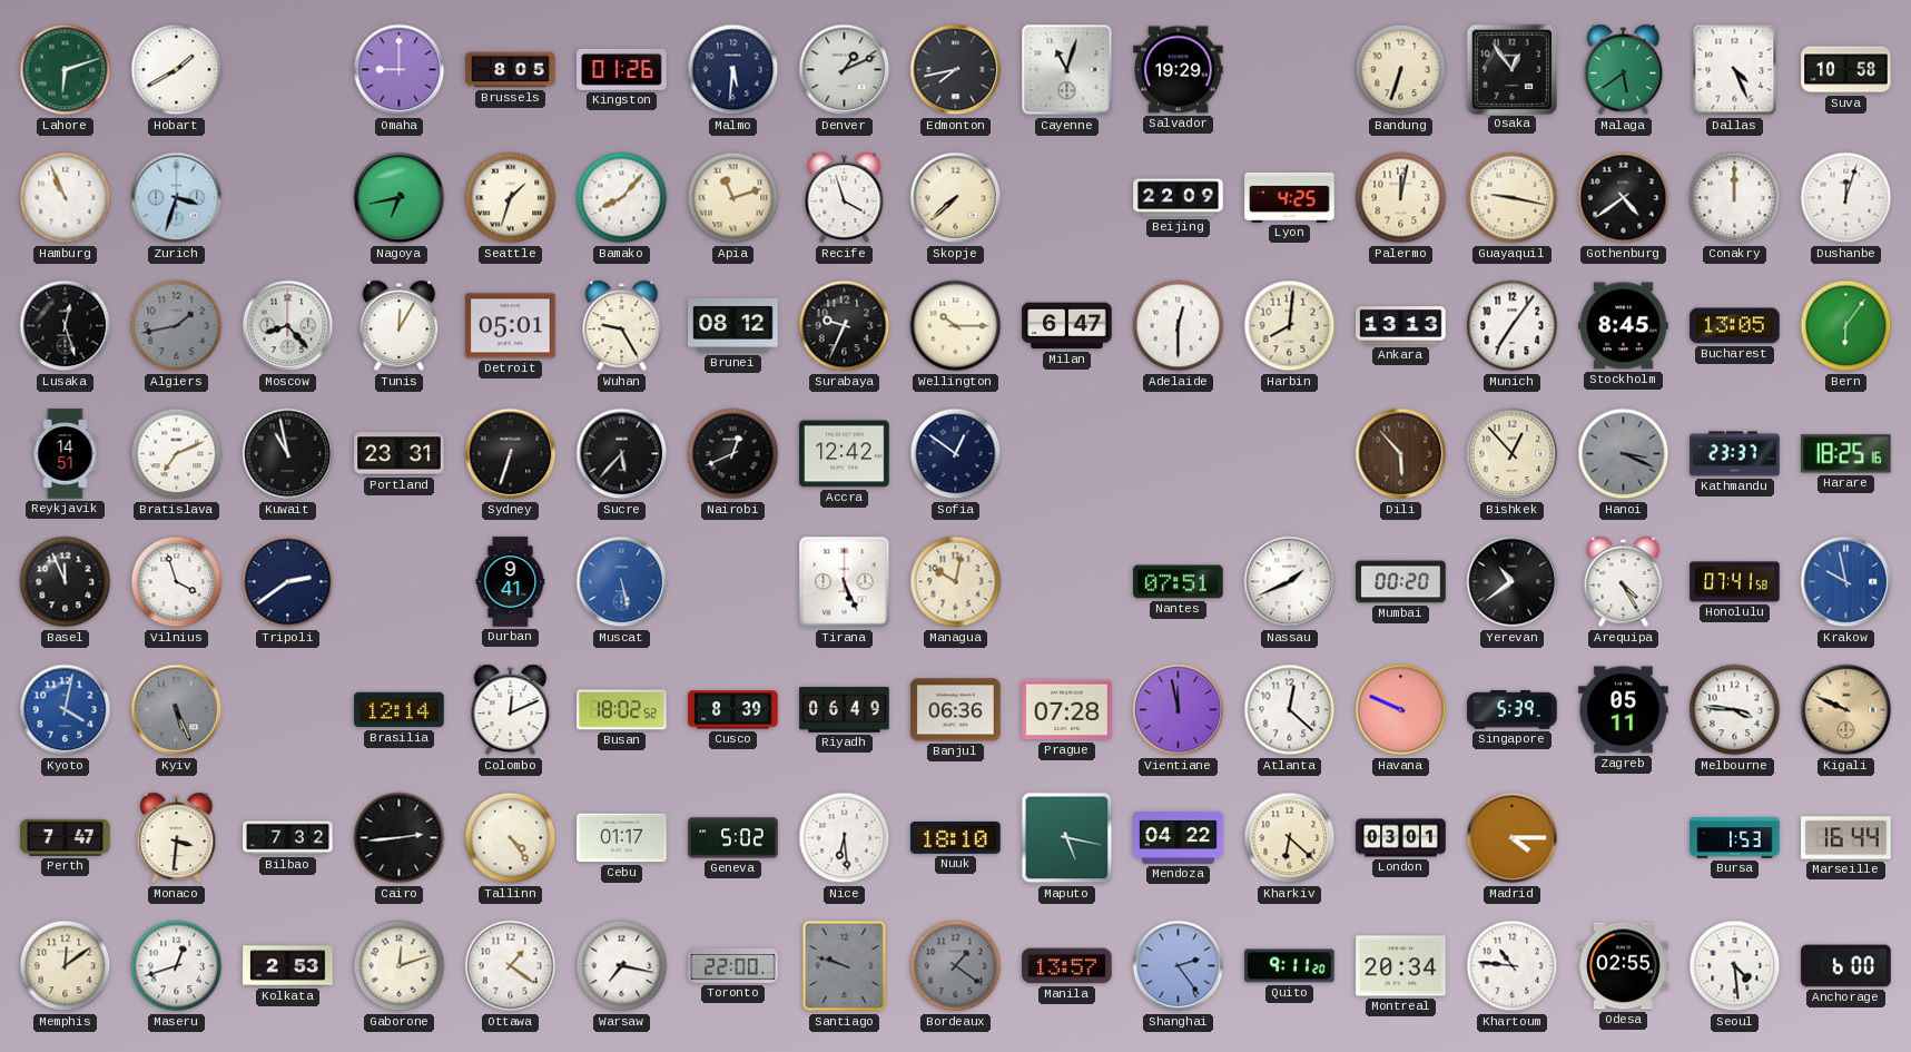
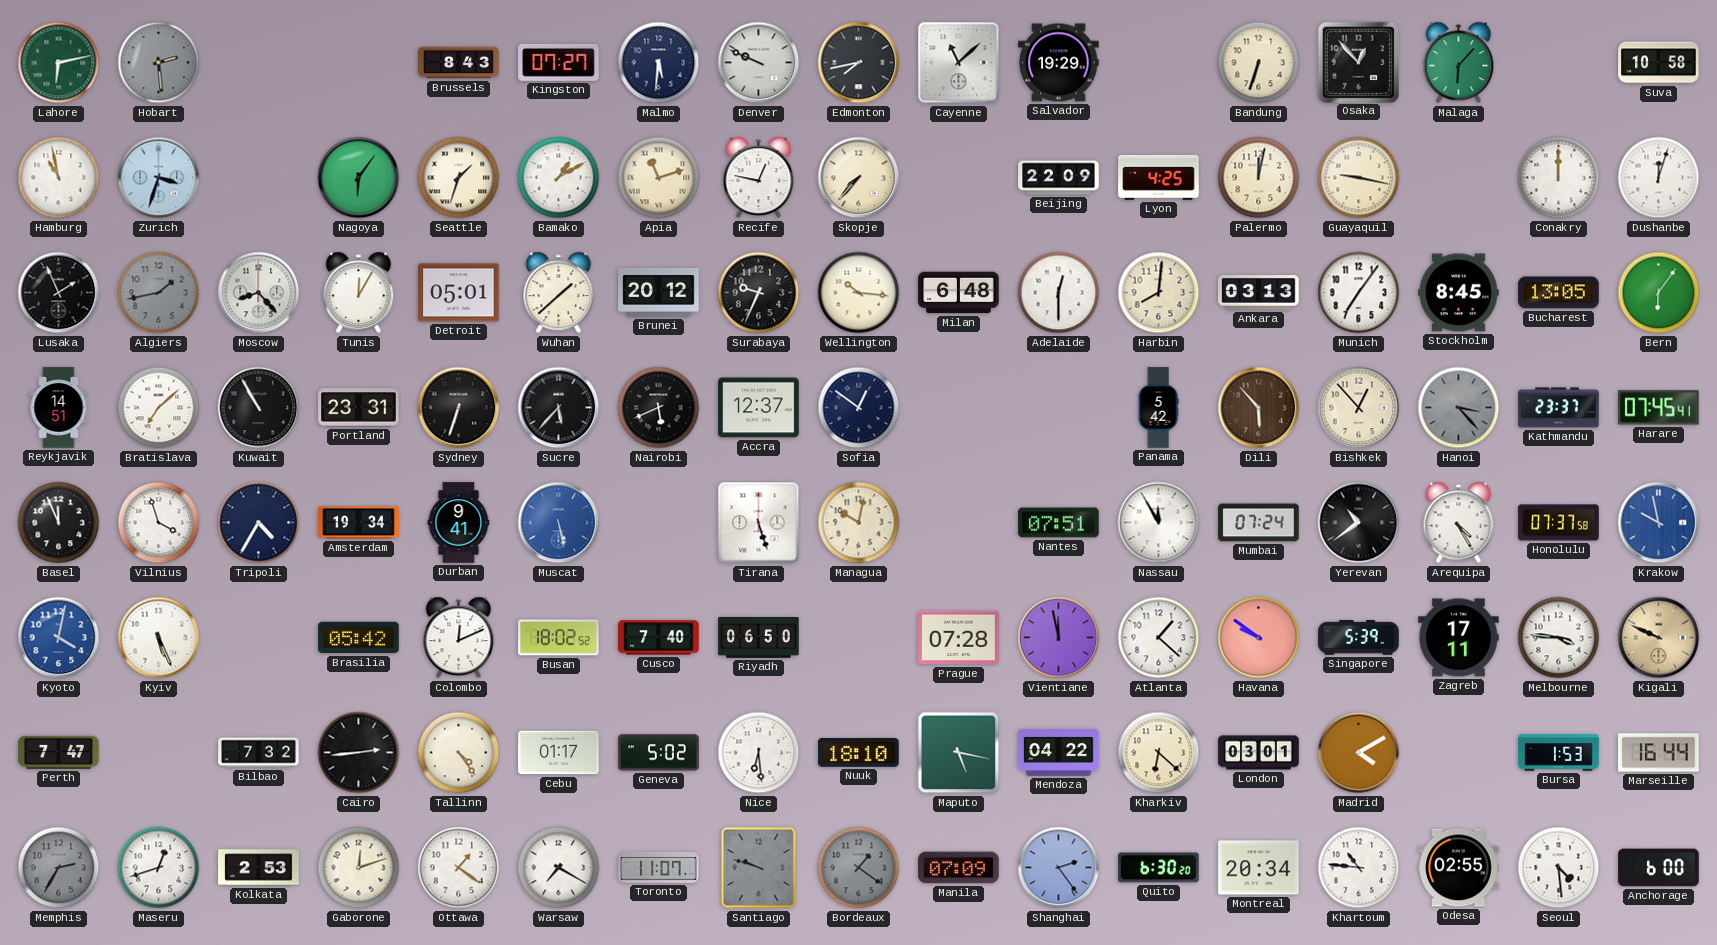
Lahore: 6:12 -> 6:13 (59, 63)
Hobart: 1:40 -> 2:29 (159, 63)
Hobart dial: white -> grey (159, 63)
Omaha: 9:00 -> none (400, 70)
Brussels: 8:05 -> 8:43 (459, 63)
Kingston: 01:26 -> 07:27 (559, 62)
Denver: 1:11 -> 9:49 (759, 63)
Cayenne: 11:03 -> 11:08 (959, 63)
Osaka: 12:54 -> 12:53 (1358, 62)
Malaga: 5:39 -> 6:07 (1459, 63)
Dallas: 4:26 -> none (1735, 70)
Hamburg: 10:56 -> 10:58 (59, 178)
Nagoya: 6:43 -> 6:06 (359, 178)
Bamako: 8:07 -> 1:10 (559, 178)
Recife: 3:57 -> 12:47 (759, 178)
Skopje: 7:38 -> 7:37 (859, 178)
Gothenburg: 4:39 -> none (1624, 198)
Lusaka: 12:27 -> 1:56 (59, 293)
Wuhan: 9:25 -> 1:38 (559, 293)
Brunei: 08:12 -> 20:12 (659, 293)
Wellington: 10:15 -> 10:16 (859, 293)
Milan: 6:47 -> 6:48 (959, 293)
Ankara: 13:13 -> 03:13 (1259, 293)
Bratislava: 7:11 -> 7:08 (159, 408)
Kuwait: 10:58 -> 10:55 (259, 408)
Nairobi: 12:41 -> 5:41 (659, 408)
Accra: 12:42 -> 12:37 (759, 408)
Panama: none -> 5:42 (1158, 408)
Hanoi: 3:19 -> 3:23 (1459, 408)
Harare: 18:25 -> 07:45 (1659, 408)
Tripoli: 2:39 -> 4:35 (259, 523)
Amsterdam: none -> 19:34 (359, 523)
Tirana: 5:26 -> 5:27 (759, 523)
Nassau: 1:41 -> 11:55 (1159, 523)
Mumbai: 00:20 -> 07:24 (1259, 523)
Honolulu: 07:41 -> 07:37 (1559, 523)
Kyiv dial: grey -> white (159, 638)
Brasilia: 12:14 -> 05:42 (359, 638)
Cusco: 8:39 -> 7:40 (659, 638)
Riyadh: 06:49 -> 06:50 (759, 637)
Banjul: 06:36 -> none (956, 710)
Atlanta: 12:22 -> 1:22 (1159, 638)
Havana: 9:49 -> 9:51 (1259, 638)
Zagreb: 05:11 -> 17:11 (1459, 638)
Monaco: 3:31 -> none (177, 838)
Madrid: 4:15 -> 4:10 (1359, 753)
Memphis: 12:09 -> 2:35 (59, 868)
Memphis dial: cream -> grey (59, 868)
Warsaw: 7:17 -> 7:20 (559, 868)
Toronto: 22:00 -> 11:07 (659, 867)
Manila: 13:57 -> 07:09 (959, 868)
Quito: 9:11 -> 6:30 (1159, 868)
